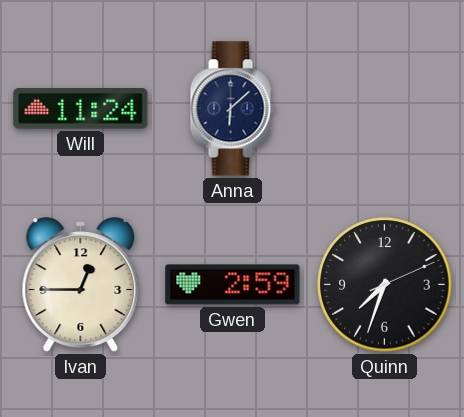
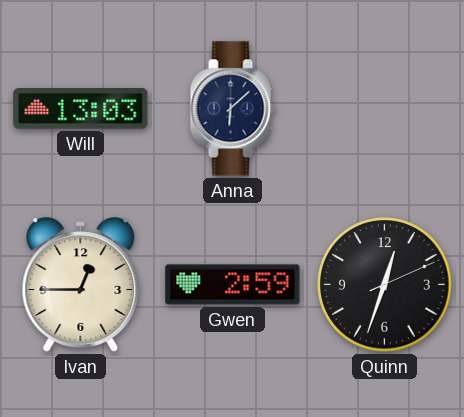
Will: 11:24 -> 13:03 (81, 109)
Quinn: 7:33 -> 12:33 (385, 285)
